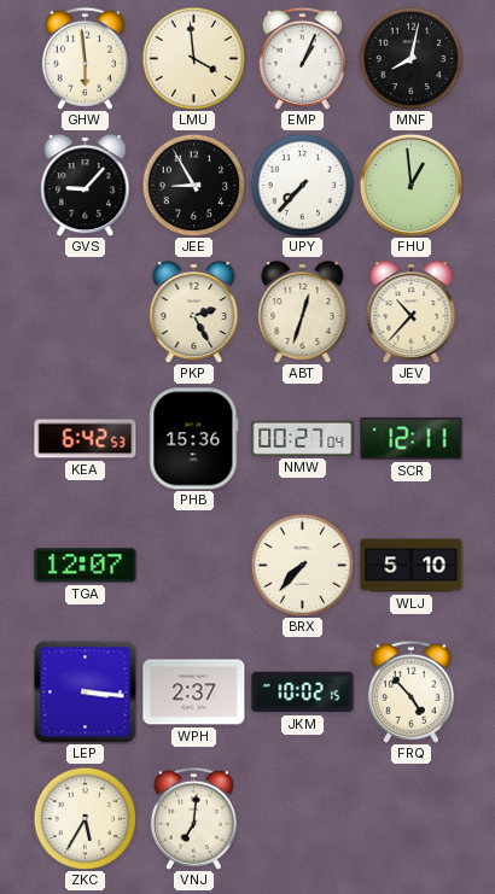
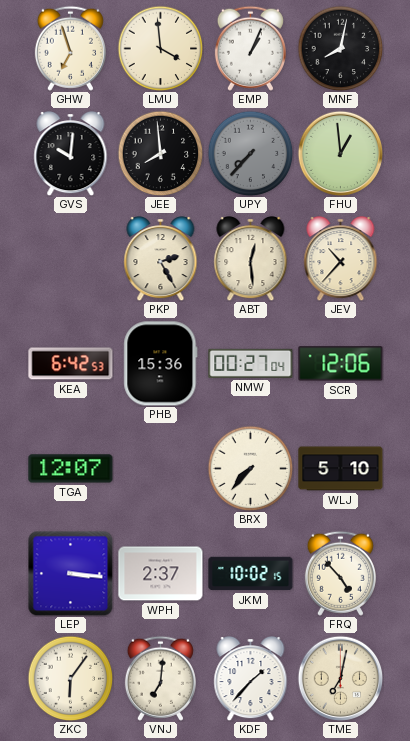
GHW: 5:59 -> 6:57 (70, 48)
GVS: 9:07 -> 10:01 (71, 154)
JEE: 8:55 -> 7:59 (160, 153)
UPY dial: white -> grey (250, 153)
ABT: 12:33 -> 12:29 (251, 259)
SCR: 12:11 -> 12:06 (341, 364)
ZKC: 5:35 -> 6:06 (70, 678)
KDF: none -> 1:37 (251, 679)
TME: none -> 7:02 (340, 678)
